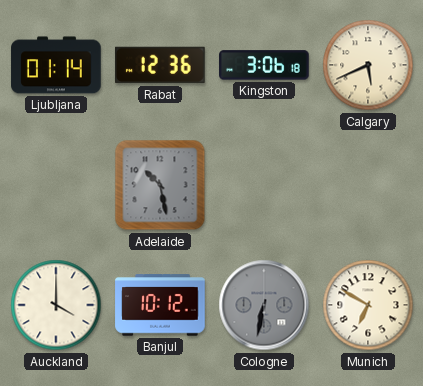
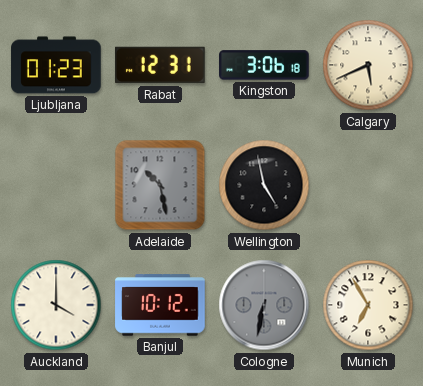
Ljubljana: 01:14 -> 01:23 (56, 65)
Rabat: 12:36 -> 12:31 (161, 65)
Wellington: none -> 4:58 (264, 185)
Munich: 6:50 -> 6:55 (368, 305)
